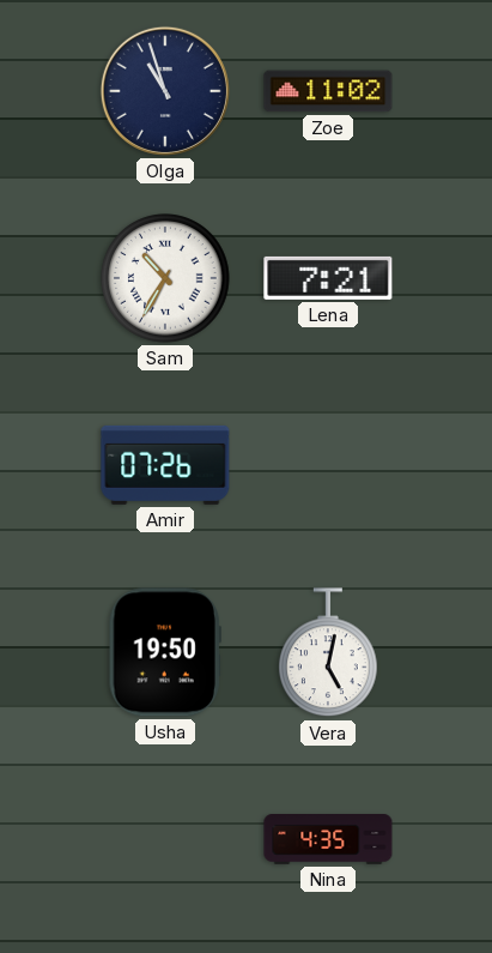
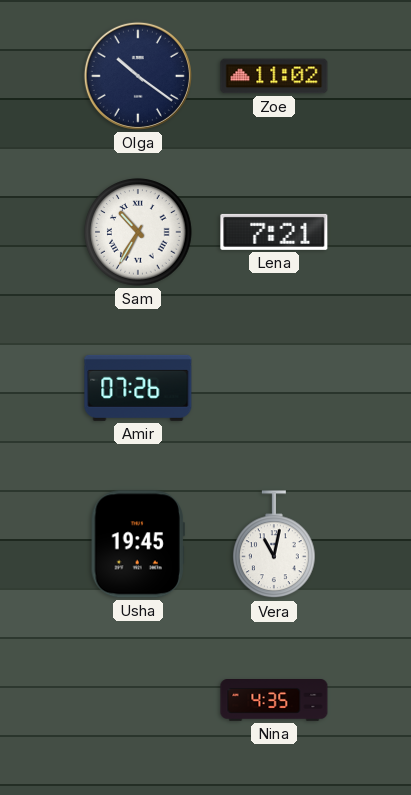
Olga: 10:57 -> 10:21 (138, 76)
Usha: 19:50 -> 19:45 (138, 544)
Vera: 5:02 -> 11:02 (275, 545)
